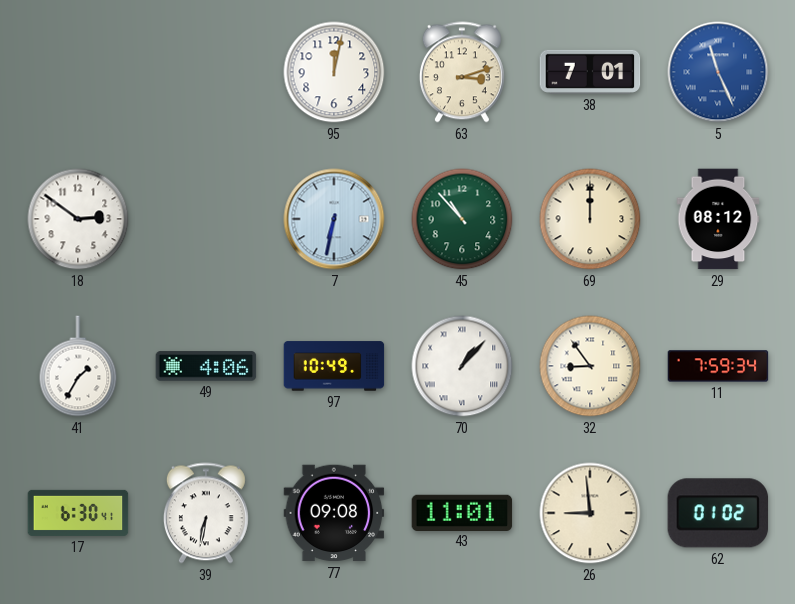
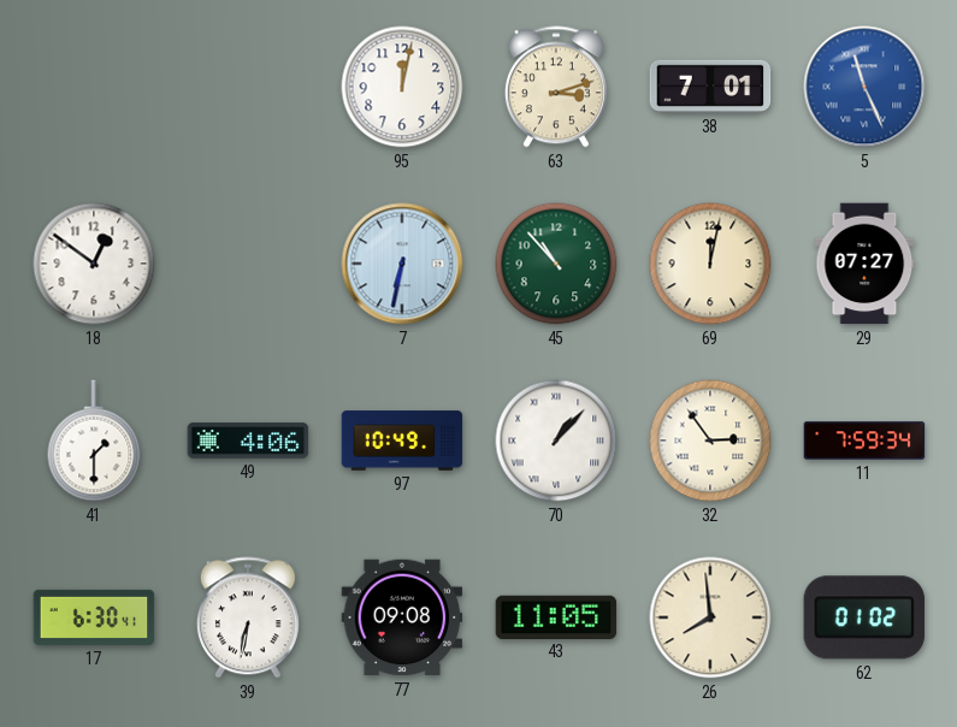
18: 2:51 -> 12:51 (94, 264)
69: 12:00 -> 12:02 (710, 264)
29: 08:12 -> 07:27 (864, 264)
41: 1:35 -> 1:30 (94, 441)
32: 8:54 -> 2:54 (710, 441)
43: 11:01 -> 11:05 (556, 616)
26: 8:59 -> 7:59 (710, 617)
